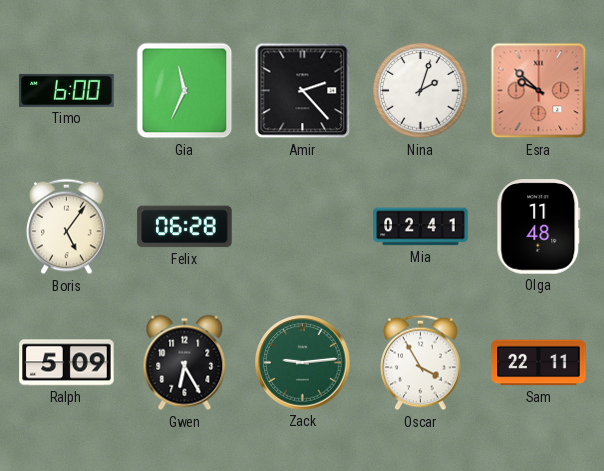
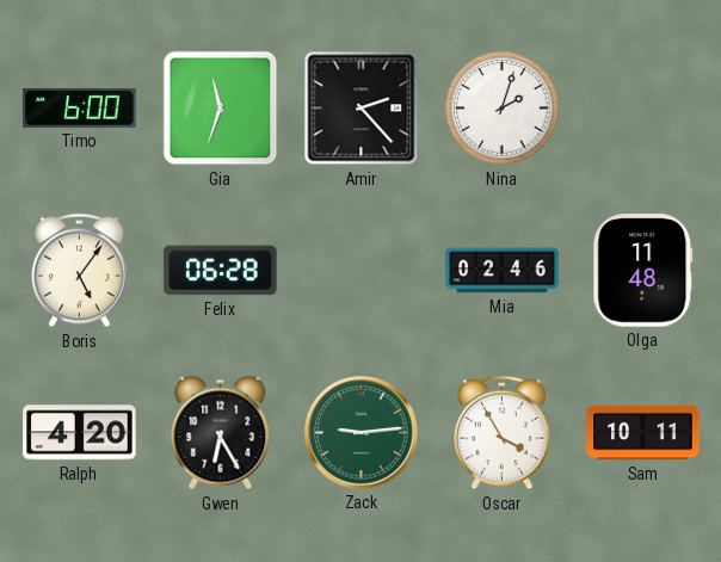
Gia: 11:34 -> 11:33 (221, 109)
Esra: 9:52 -> none (539, 91)
Mia: 02:41 -> 02:46 (503, 271)
Ralph: 5:09 -> 4:20 (80, 433)
Sam: 22:11 -> 10:11 (643, 433)
